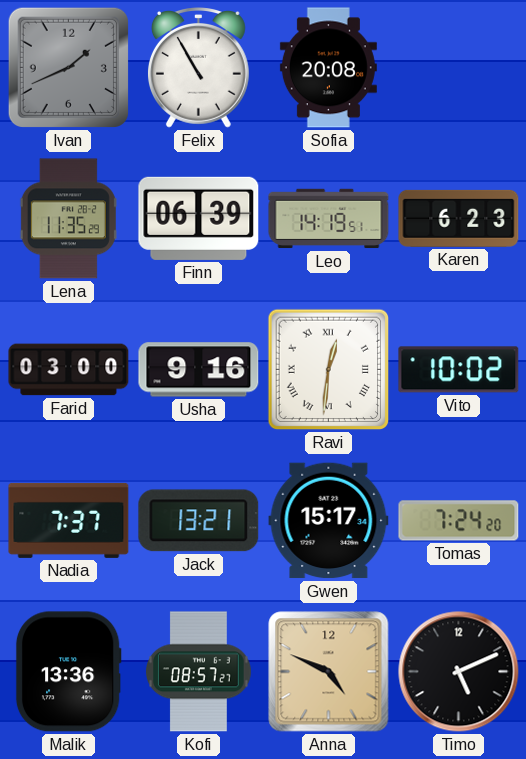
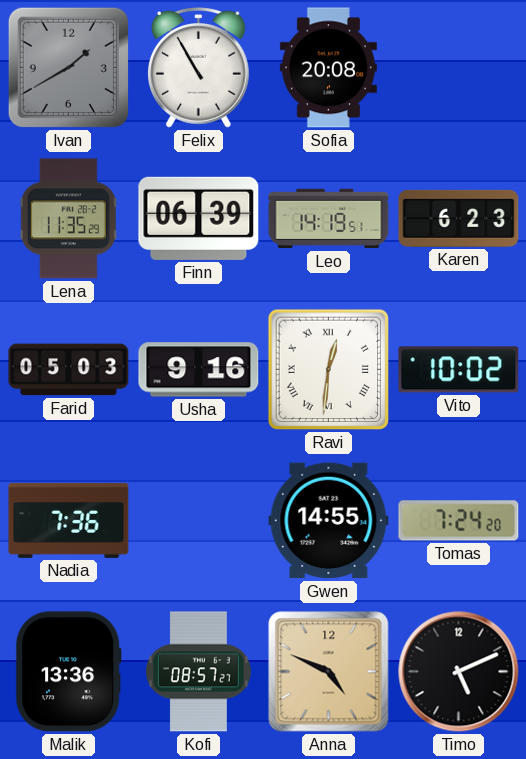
Ivan: 1:41 -> 1:40 (68, 67)
Farid: 03:00 -> 05:03 (69, 370)
Nadia: 7:37 -> 7:36 (69, 520)
Jack: 13:21 -> none (199, 521)
Gwen: 15:17 -> 14:55 (329, 521)
